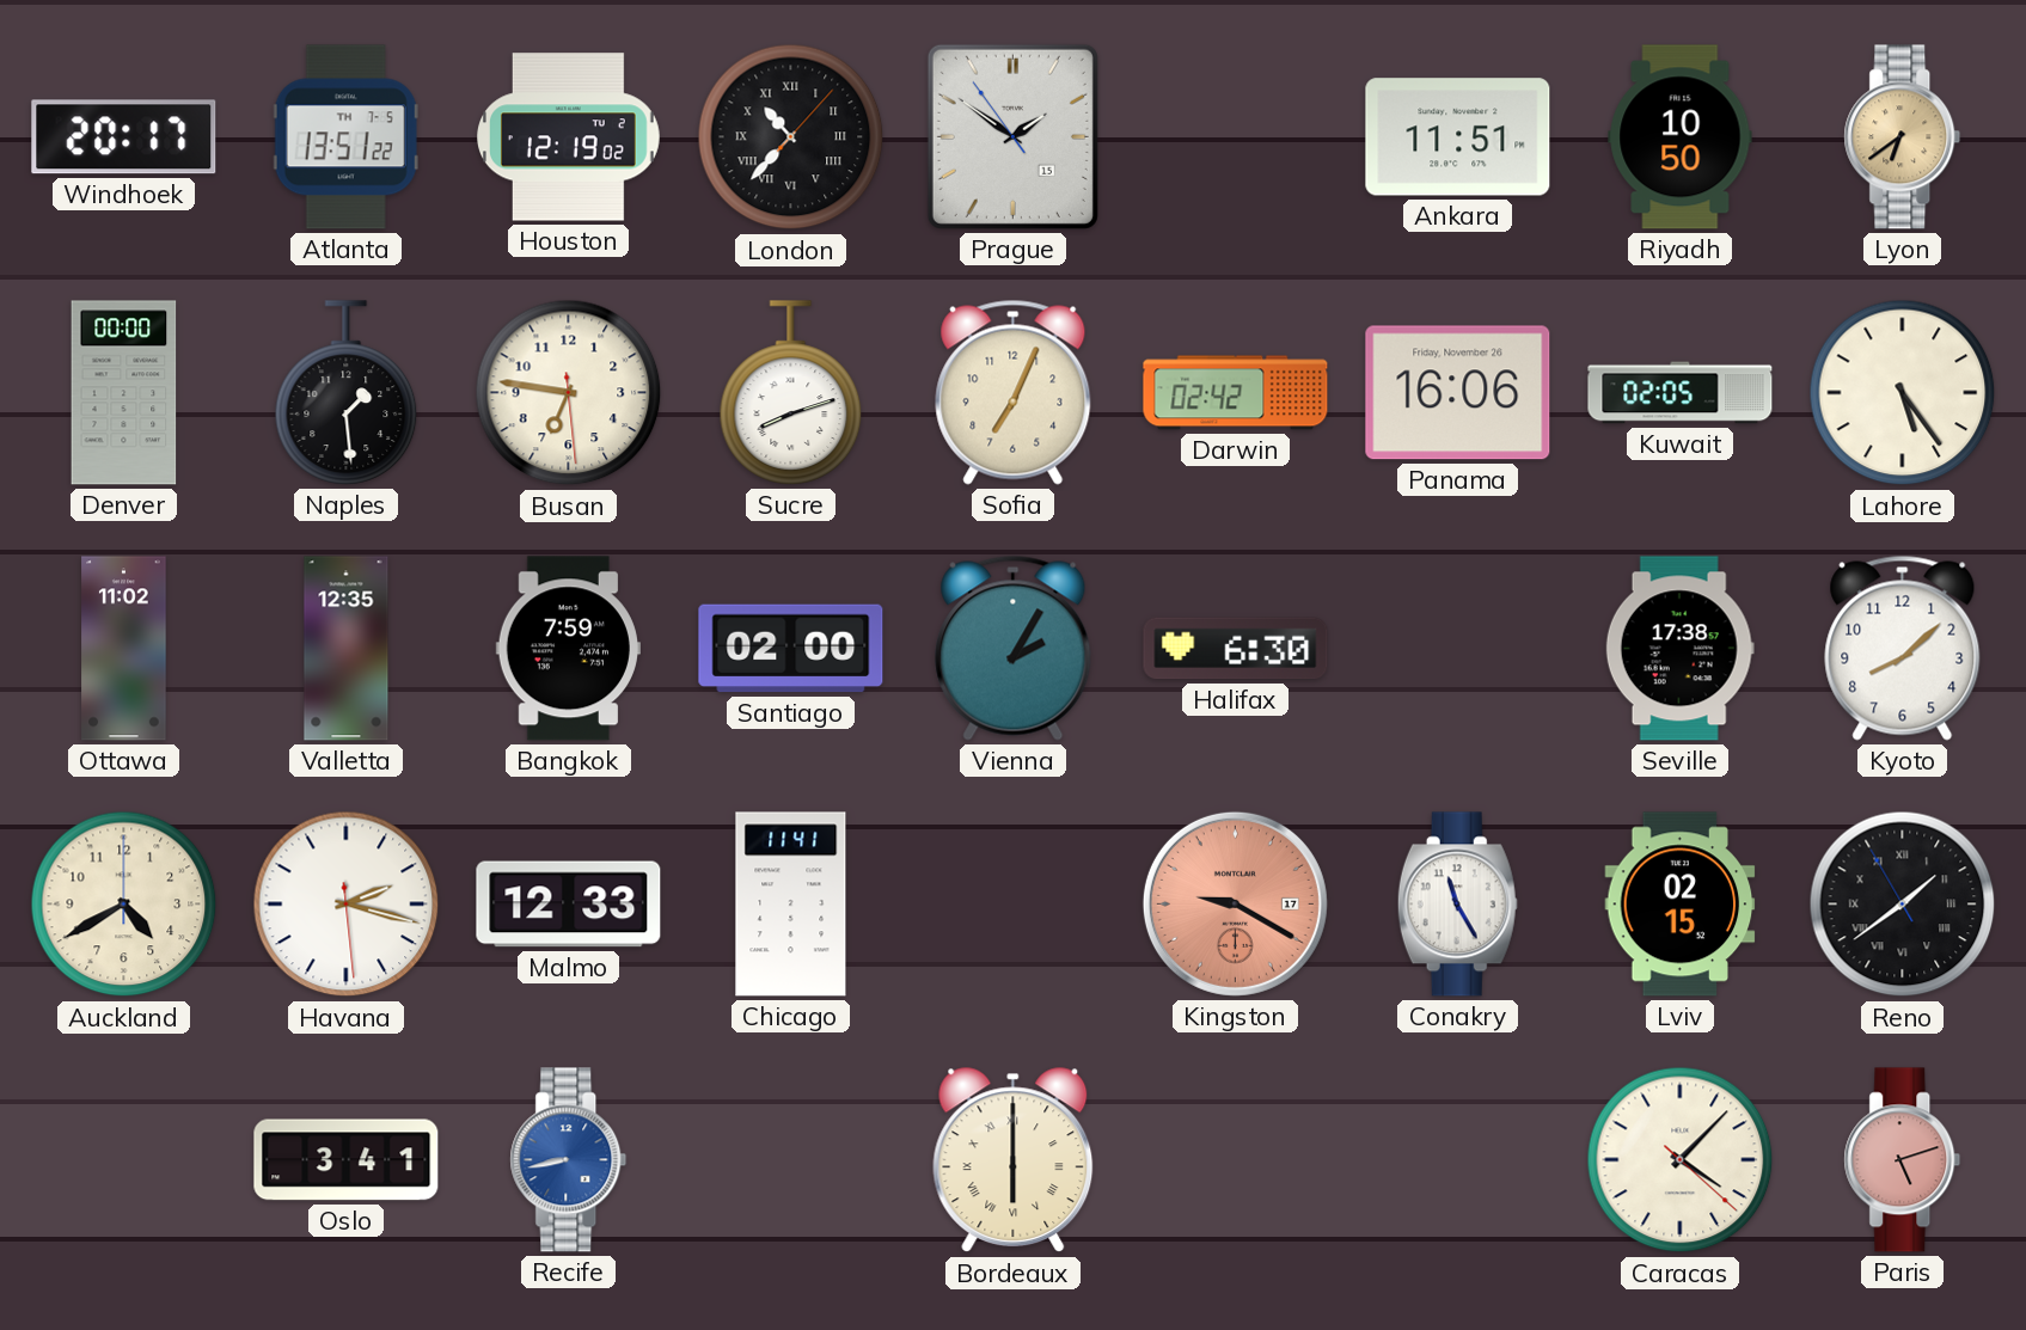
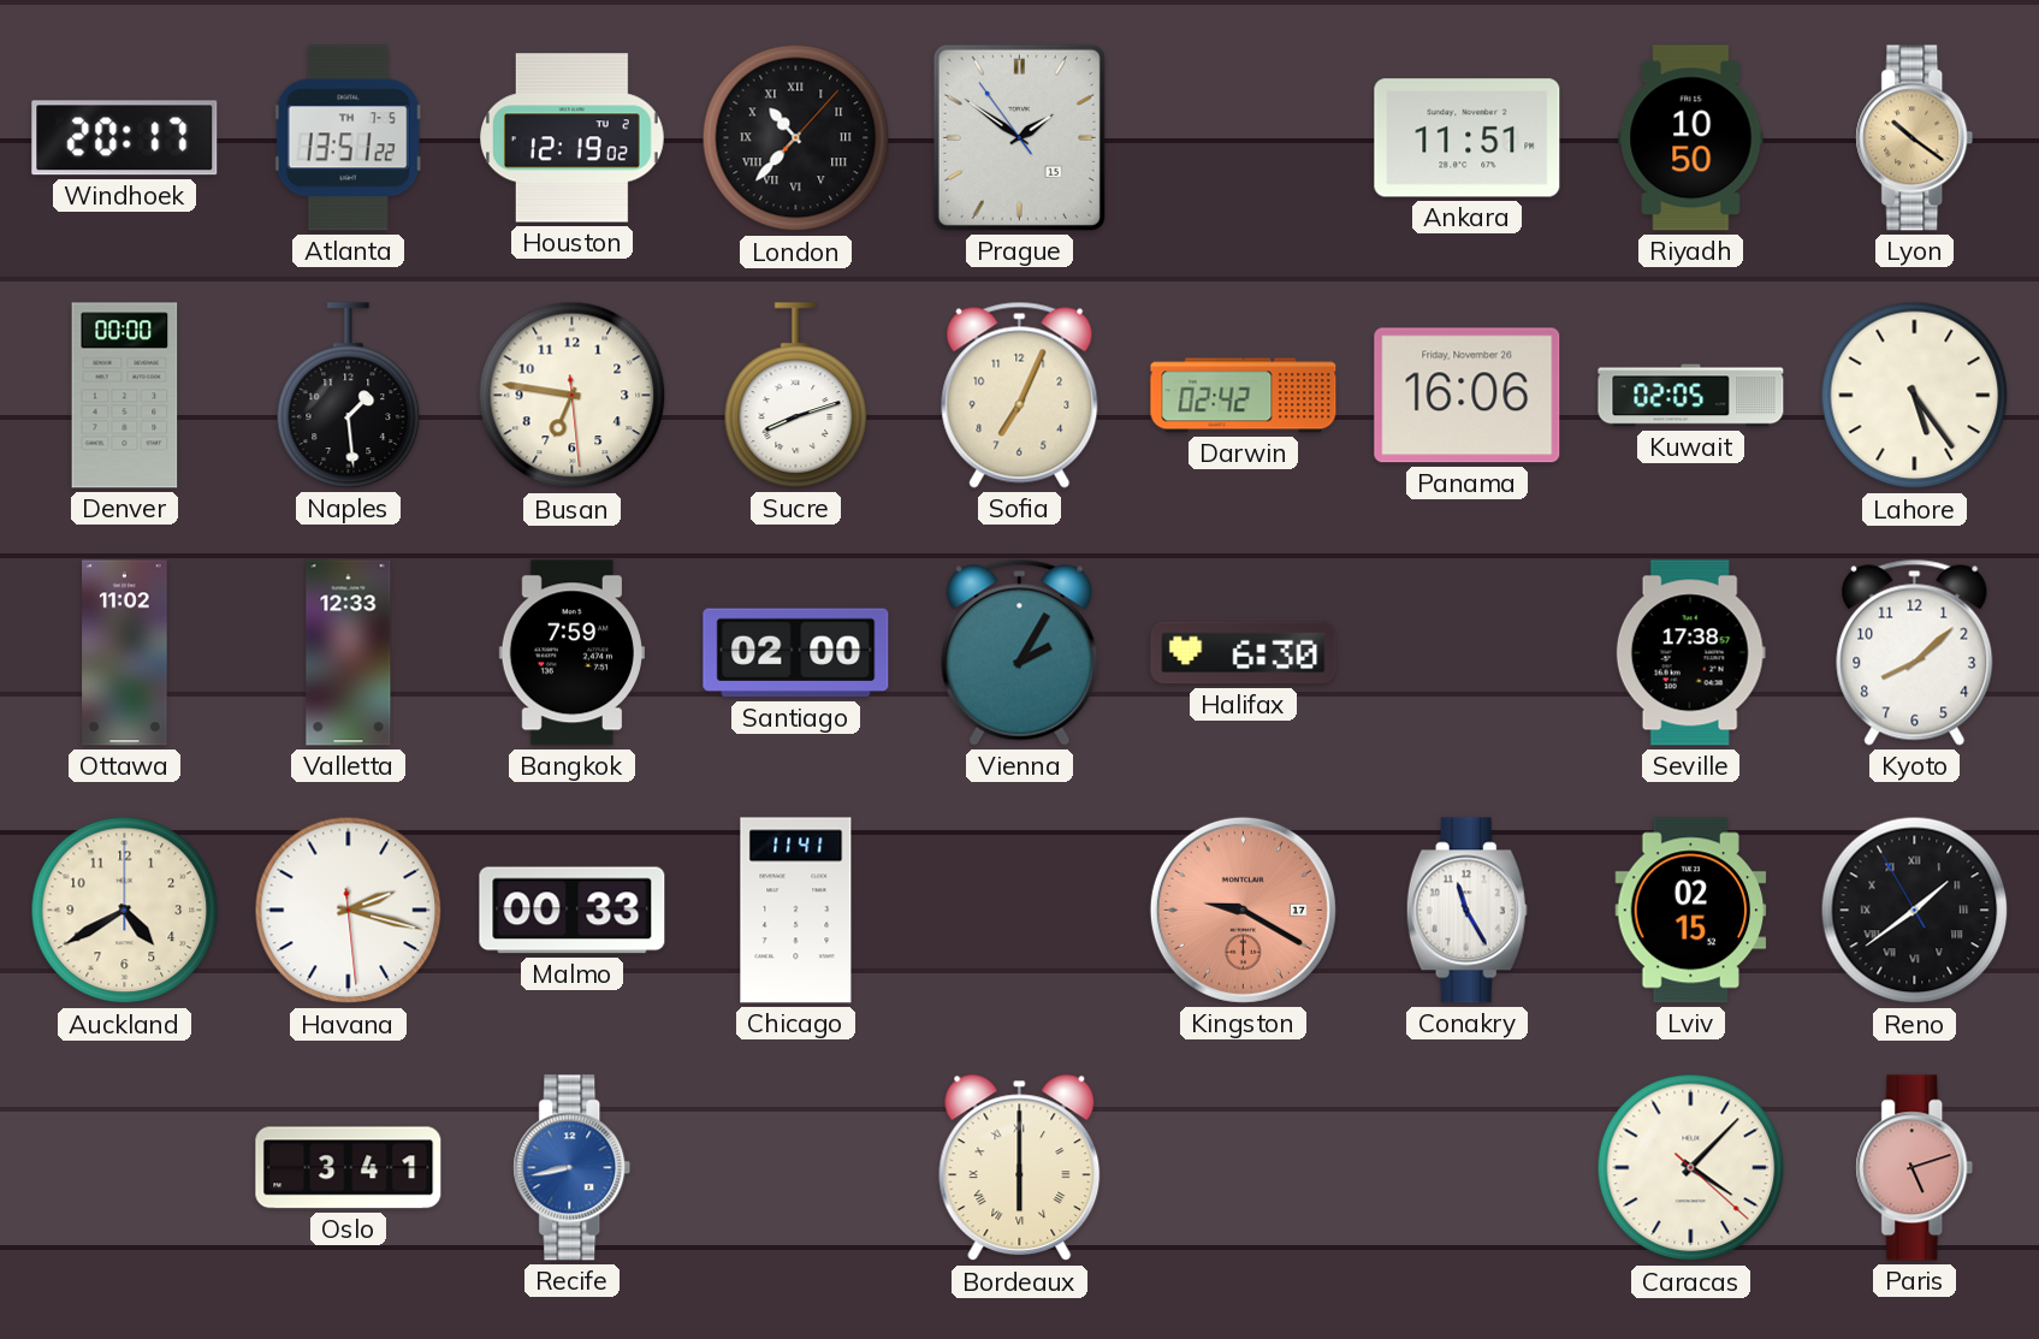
Lyon: 6:39 -> 10:21 (1915, 138)
Valletta: 12:35 -> 12:33 (349, 653)
Malmo: 12:33 -> 00:33 (573, 911)
